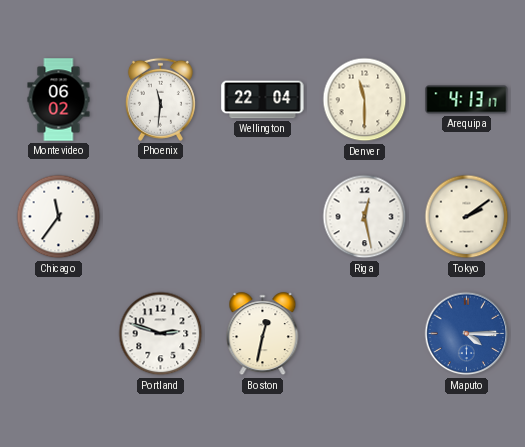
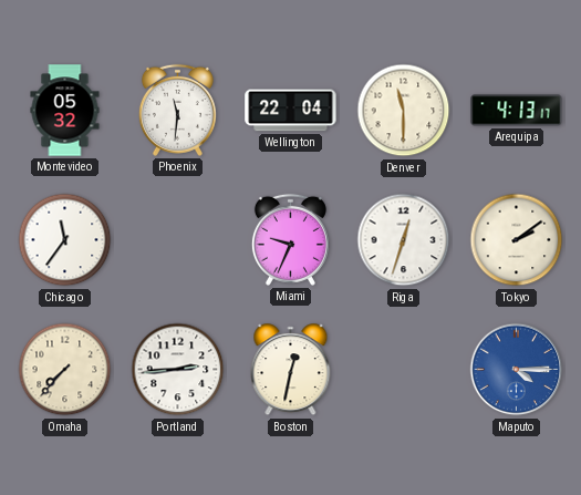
Montevideo: 06:02 -> 05:32 (65, 111)
Miami: none -> 9:34 (290, 239)
Riga: 12:28 -> 12:33 (404, 240)
Omaha: none -> 7:37 (65, 370)
Portland: 2:48 -> 2:44 (178, 370)
